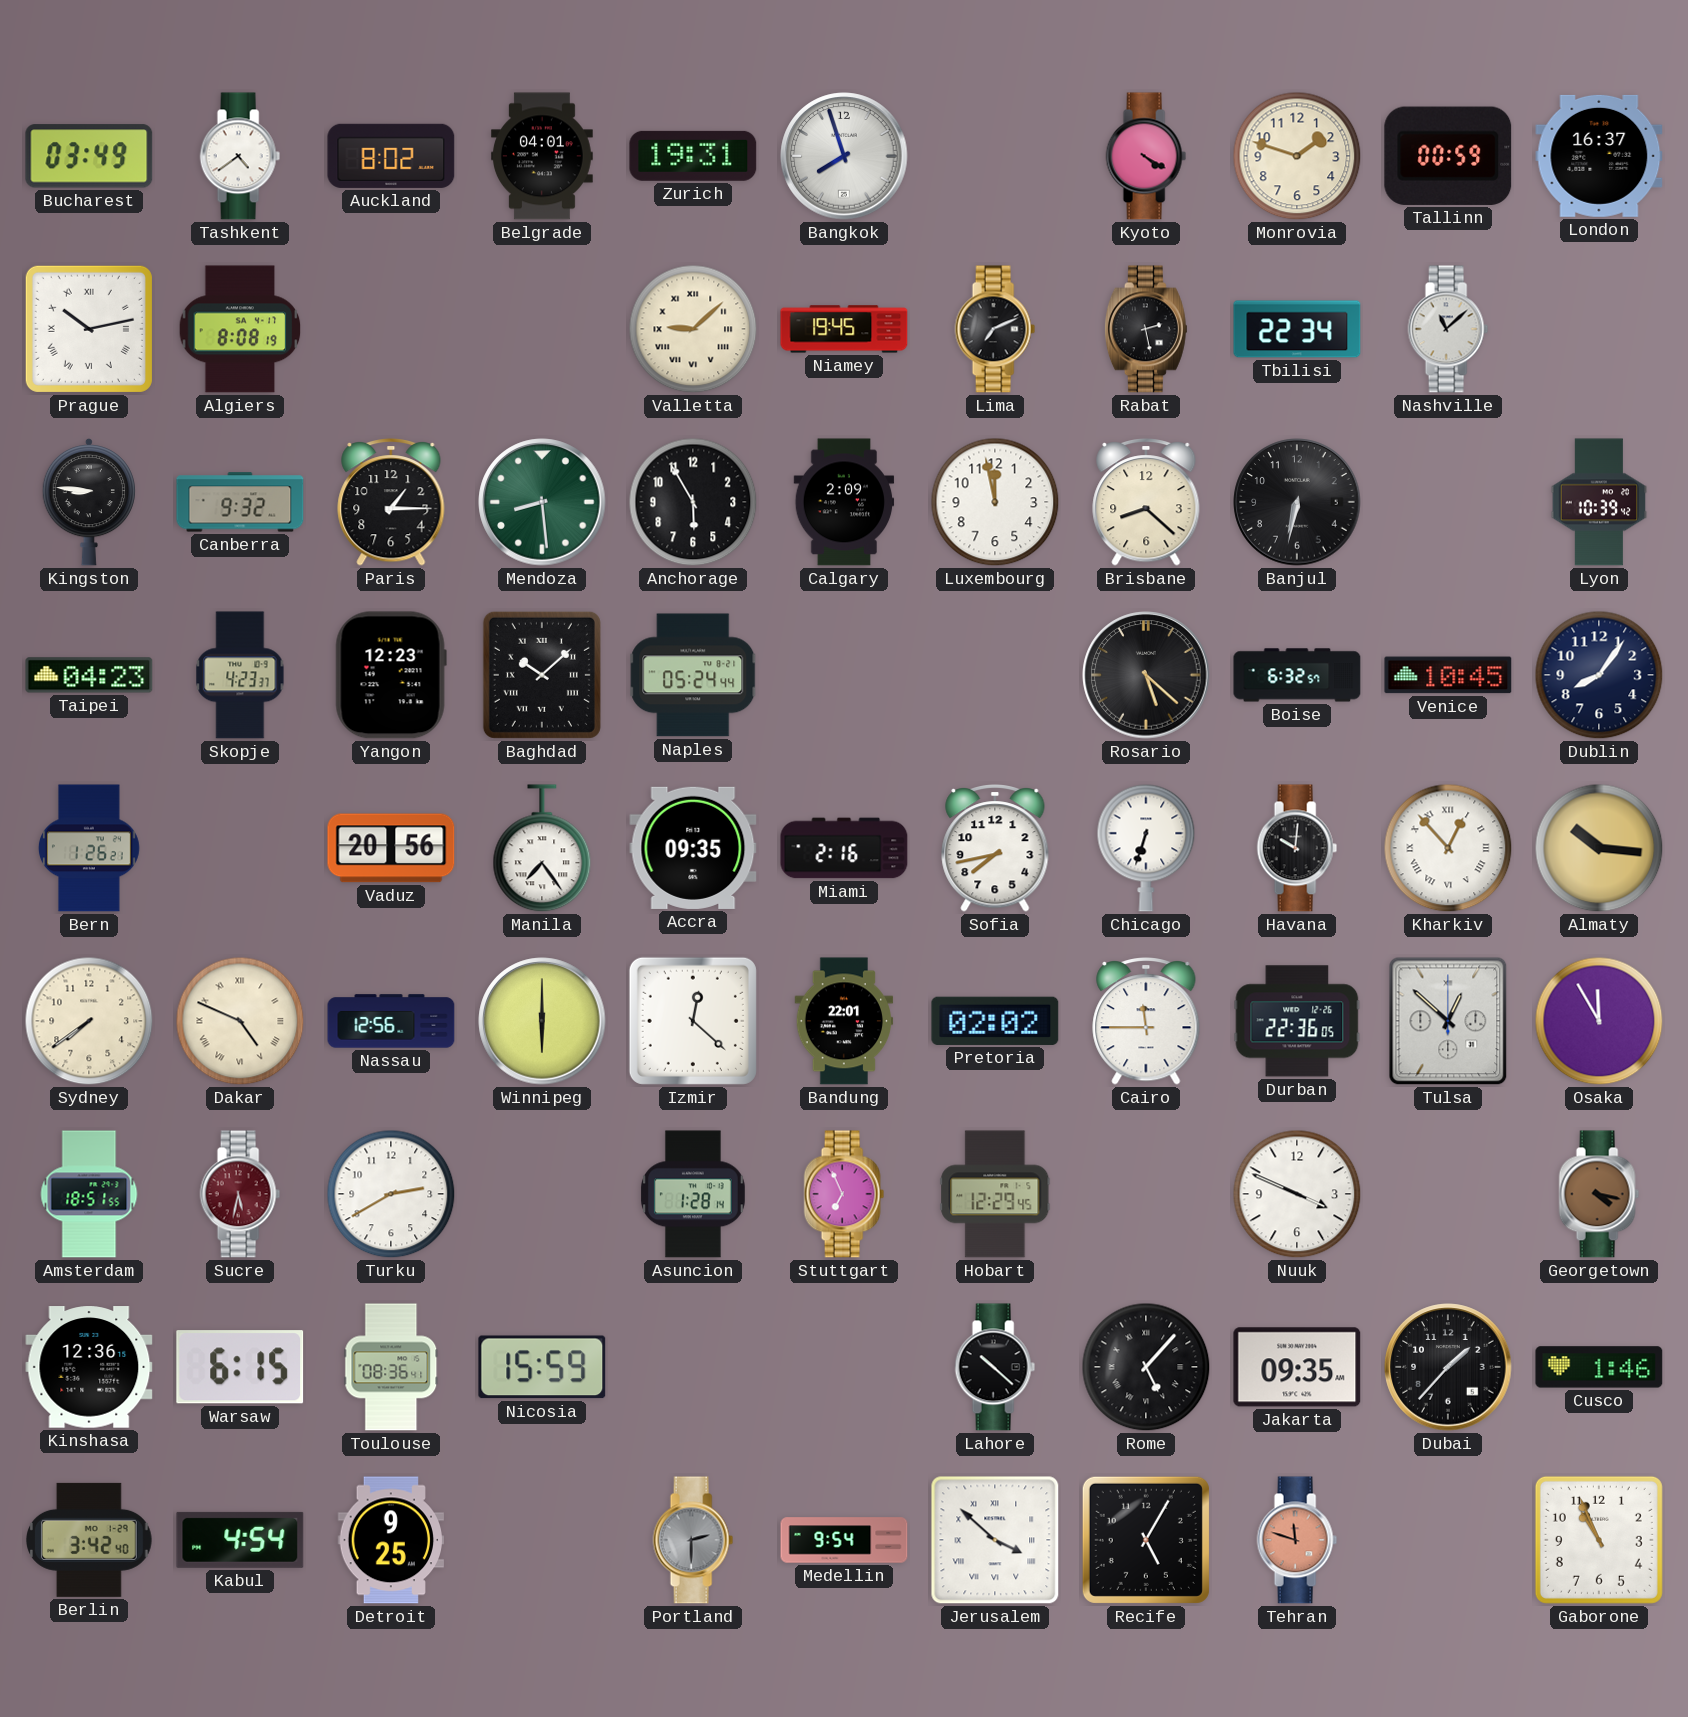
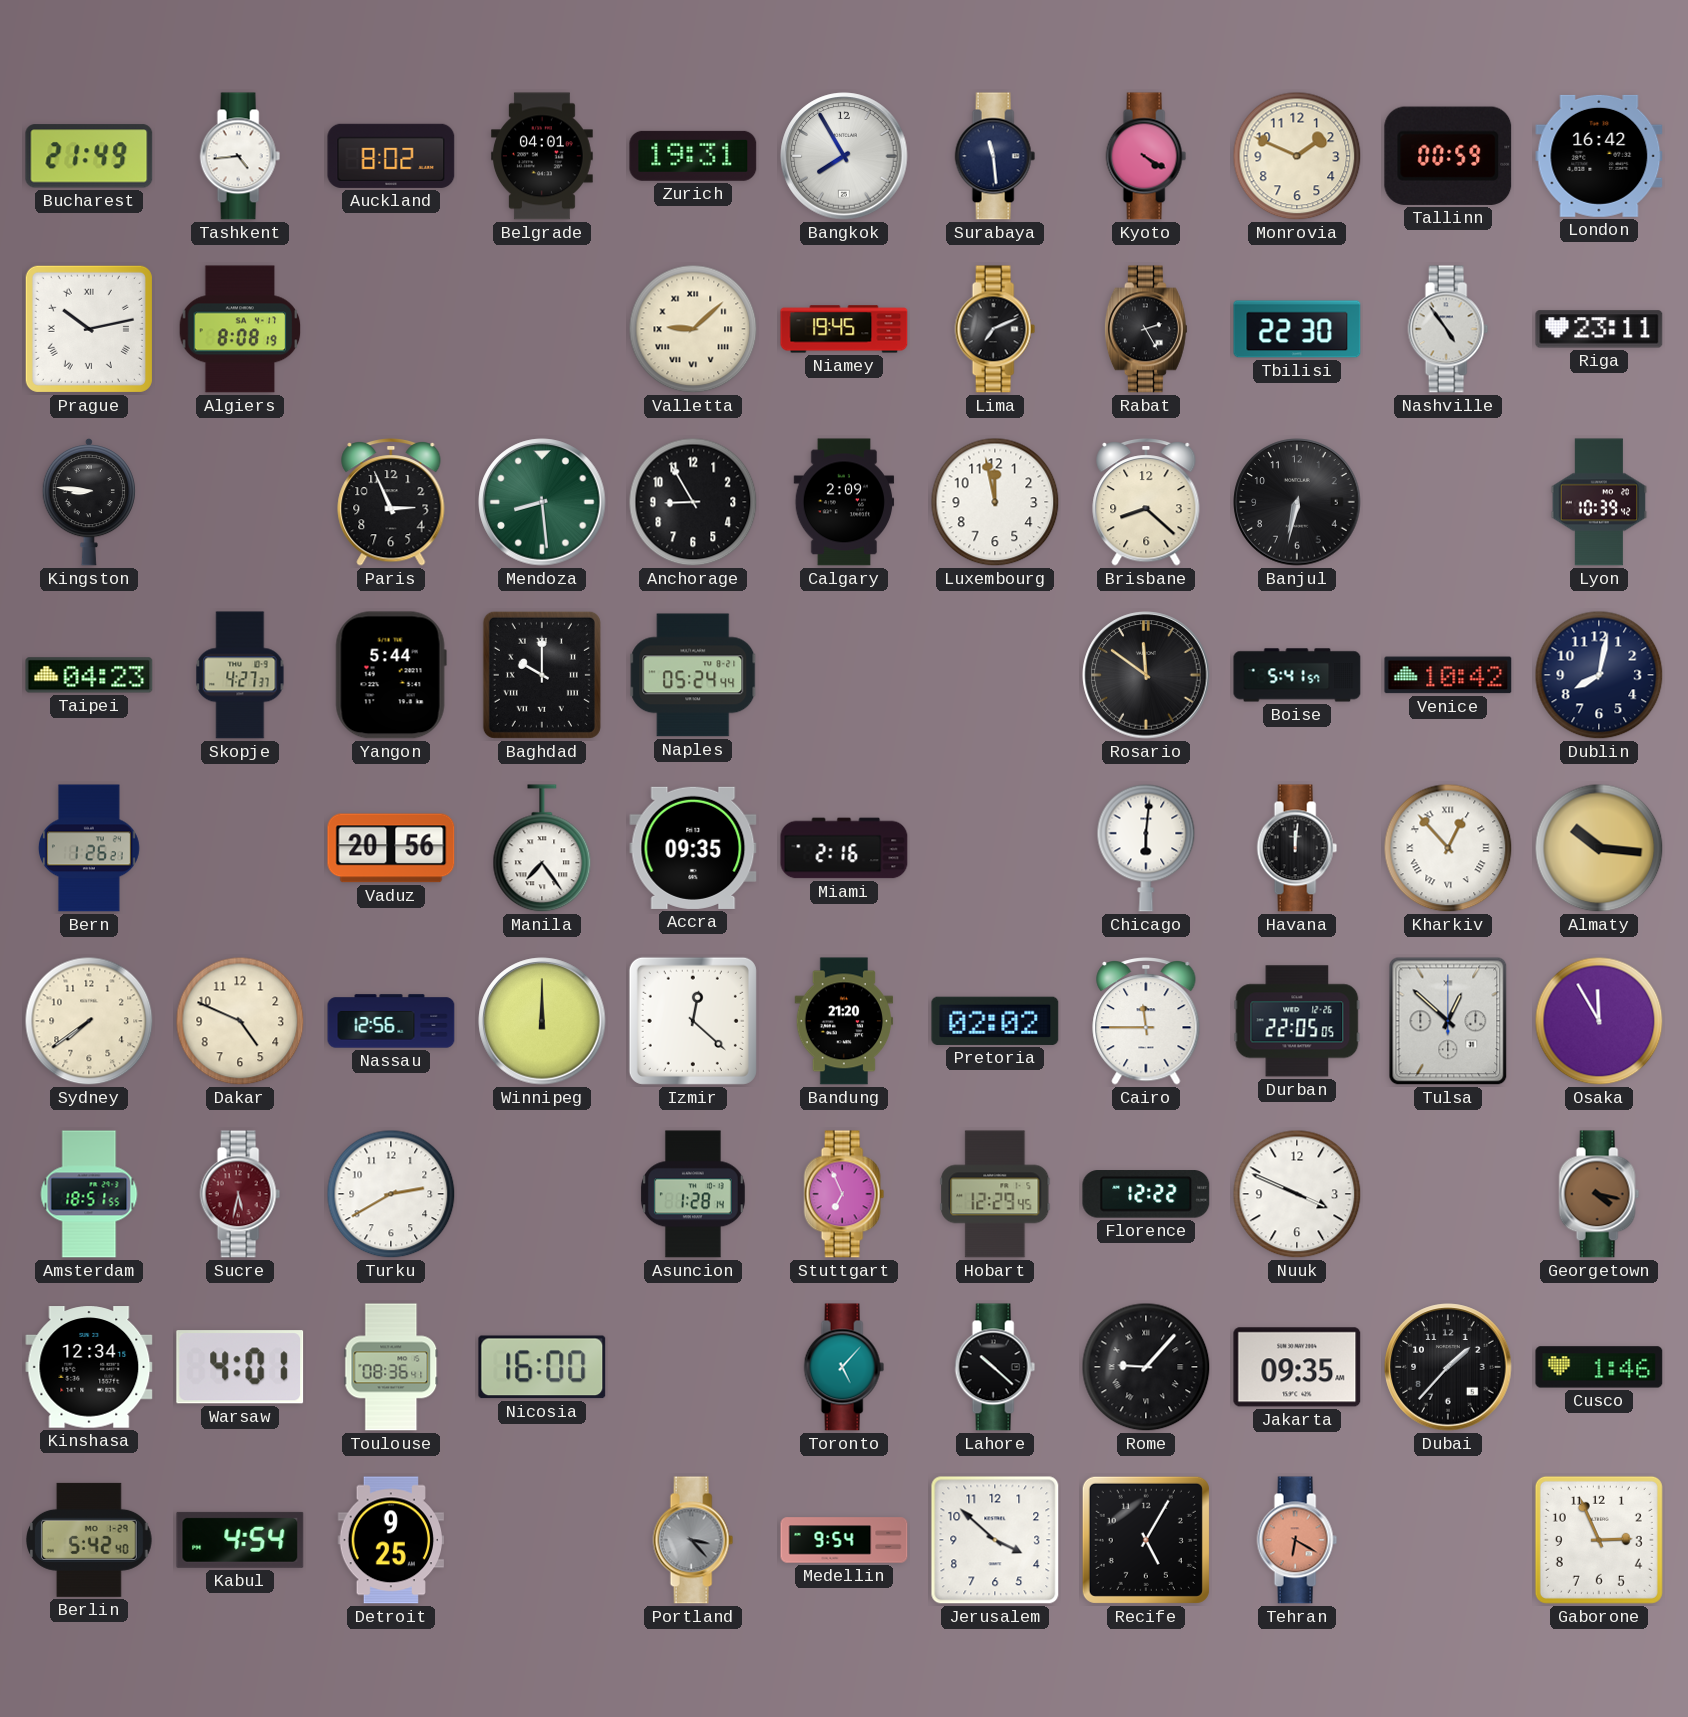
Bucharest: 03:49 -> 21:49 (89, 156)
Tashkent: 4:39 -> 4:44 (240, 156)
Bangkok: 7:57 -> 7:55 (844, 156)
Surabaya: none -> 11:29 (995, 156)
Monrovia: 1:48 -> 1:49 (1297, 156)
London: 16:37 -> 16:42 (1599, 156)
Rabat: 2:28 -> 2:25 (1146, 329)
Tbilisi: 22:34 -> 22:30 (1297, 329)
Nashville: 11:08 -> 4:54 (1448, 329)
Riga: none -> 23:11 (1599, 329)
Canberra: 9:32 -> none (240, 502)
Paris: 1:15 -> 2:56 (391, 503)
Anchorage: 5:55 -> 8:55 (693, 502)
Skopje: 4:23 -> 4:27 (240, 675)
Yangon: 12:23 -> 5:44 (391, 675)
Baghdad: 10:08 -> 10:00 (542, 675)
Rosario: 5:22 -> 11:51 (1146, 675)
Boise: 6:32 -> 5:41 (1297, 675)
Venice: 10:45 -> 10:42 (1448, 675)
Dublin: 8:06 -> 8:02 (1599, 675)
Sofia: 7:43 -> none (995, 849)
Chicago: 6:33 -> 6:01 (1146, 848)
Havana: 10:01 -> 12:01 (1297, 848)
Dakar numerals: Roman -> Arabic (240, 1021)
Winnipeg: 6:00 -> 12:00 (542, 1021)
Bandung: 22:01 -> 21:20 (844, 1021)
Durban: 22:36 -> 22:05 (1297, 1021)
Florence: none -> 12:22 (1146, 1194)
Kinshasa: 12:36 -> 12:34 (89, 1367)
Warsaw: 6:15 -> 4:01 (240, 1367)
Nicosia: 15:59 -> 16:00 (542, 1367)
Toronto: none -> 5:07 (844, 1367)
Rome: 5:07 -> 9:07 (1146, 1367)
Berlin: 3:42 -> 5:42 (90, 1540)
Portland: 2:30 -> 3:23 (693, 1540)
Jerusalem numerals: Roman -> Arabic (995, 1540)
Tehran: 11:48 -> 6:20 (1297, 1540)
Gaborone: 10:56 -> 2:56 (1599, 1540)
